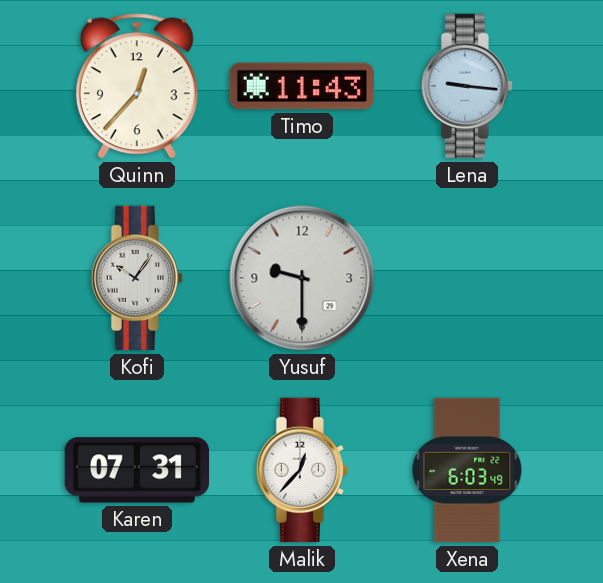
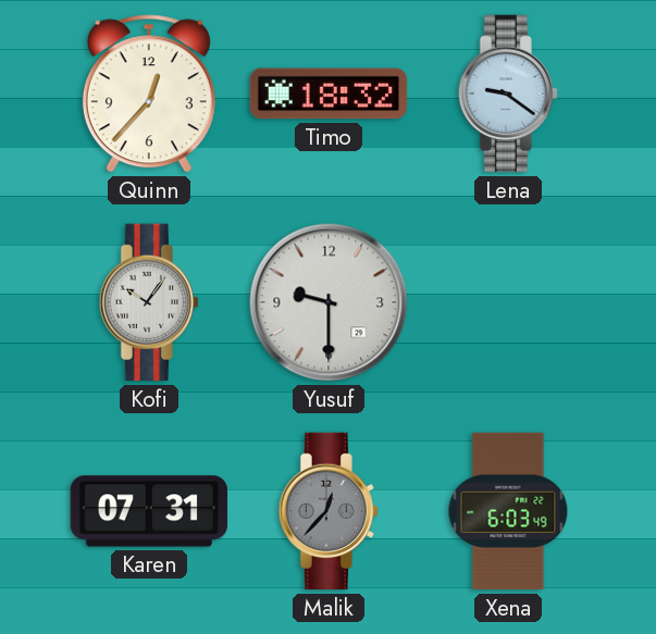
Timo: 11:43 -> 18:32 (329, 94)
Lena: 9:16 -> 9:21 (507, 94)
Malik dial: white -> grey (327, 511)
